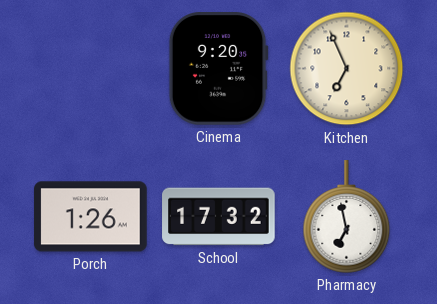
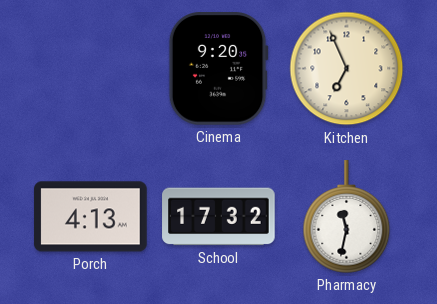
Porch: 1:26 -> 4:13 (91, 217)
Pharmacy: 6:58 -> 11:32 (347, 217)
